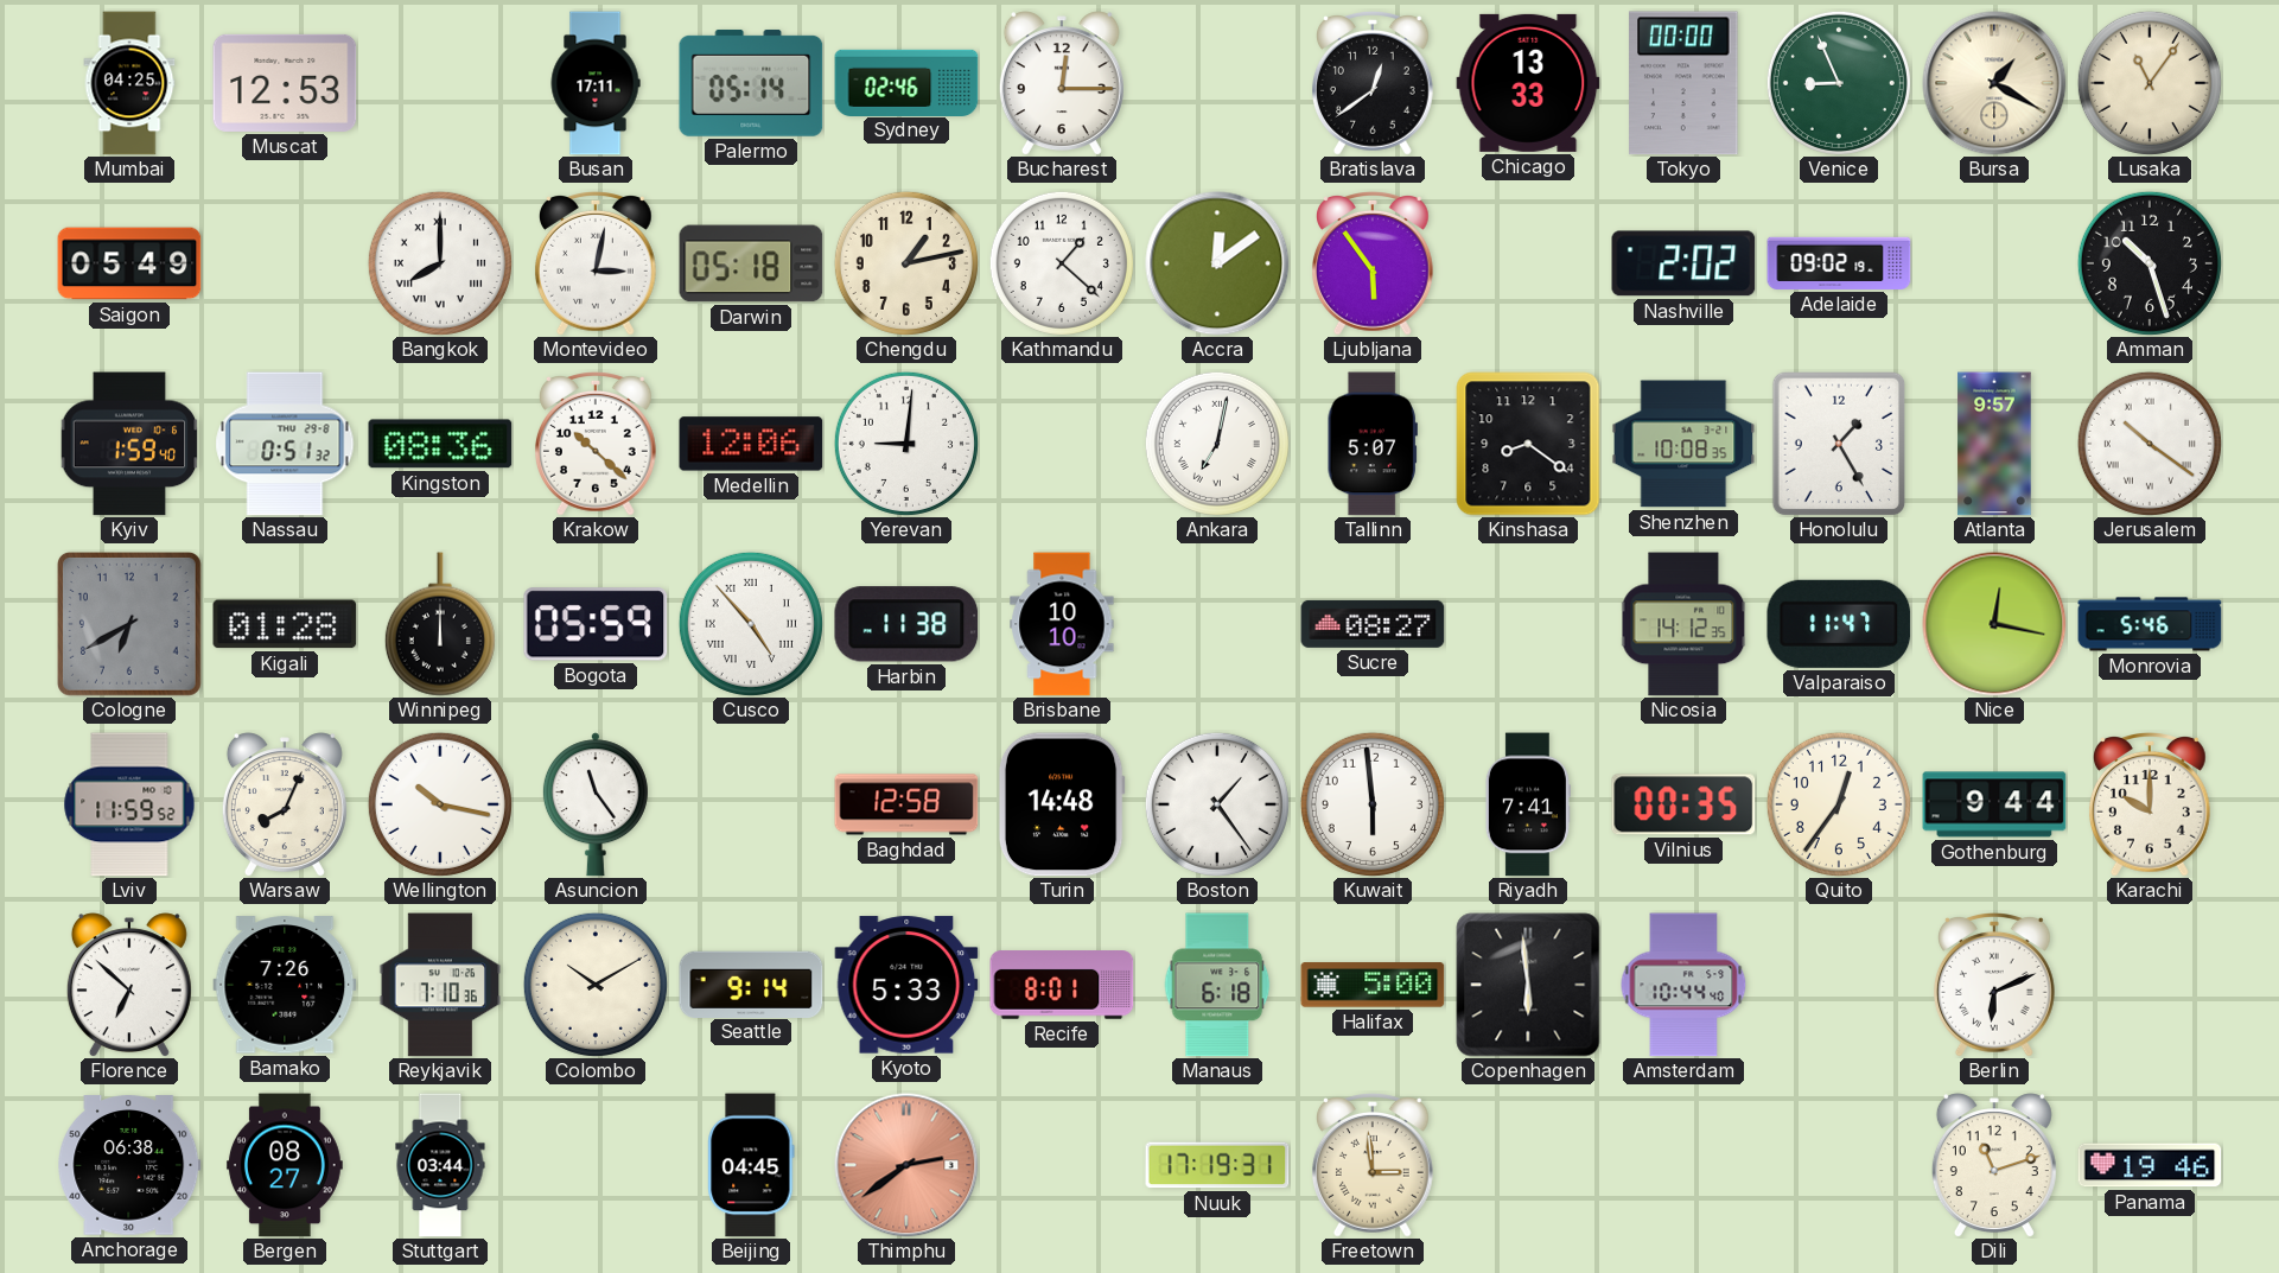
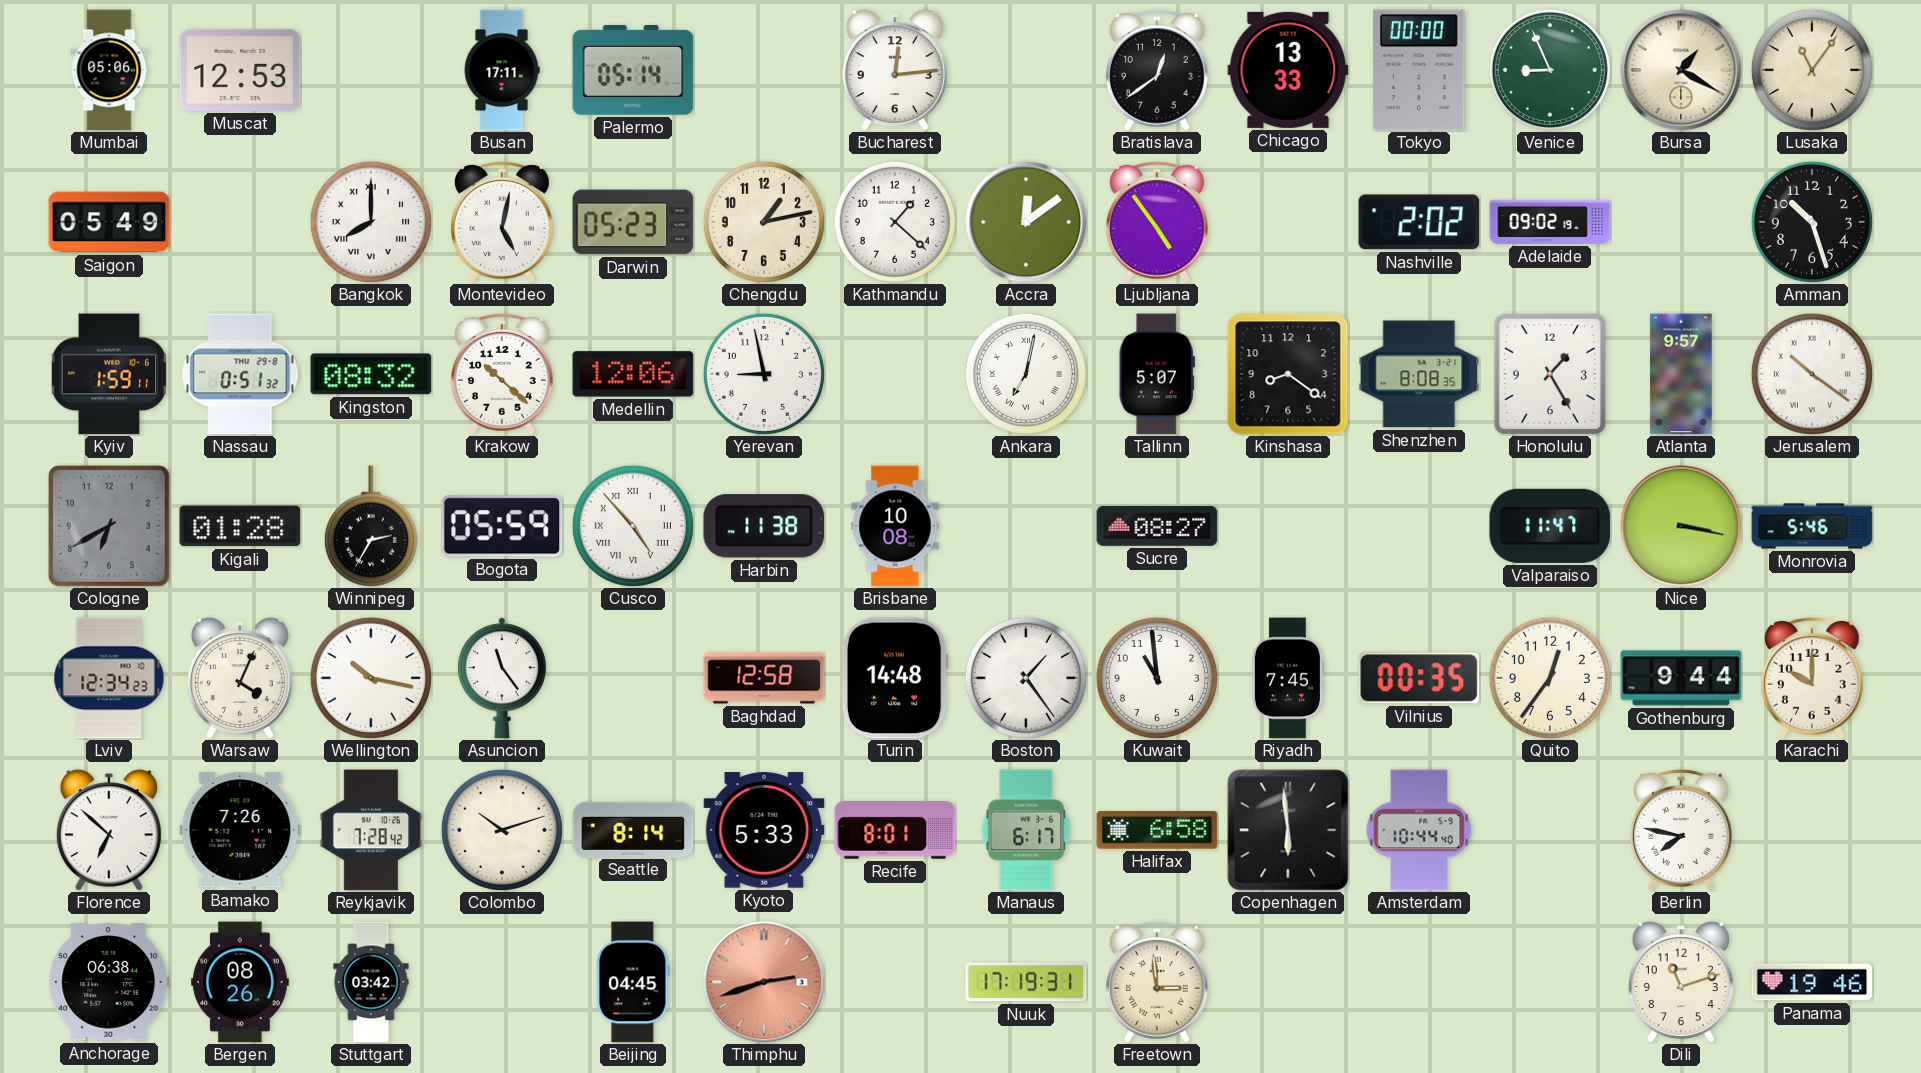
Mumbai: 04:25 -> 05:06 (109, 70)
Sydney: 02:46 -> none (906, 82)
Bucharest: 12:15 -> 12:14 (895, 70)
Montevideo: 3:02 -> 5:02 (502, 223)
Darwin: 05:18 -> 05:23 (633, 222)
Ljubljana: 5:54 -> 4:54 (1157, 223)
Kyiv: 1:59:40 -> 1:59:11 (109, 374)
Kingston: 08:36 -> 08:32 (371, 374)
Yerevan: 9:01 -> 8:58 (764, 374)
Shenzhen: 10:08 -> 8:08 (1419, 374)
Winnipeg: 12:00 -> 2:35 (371, 526)
Brisbane: 10:10 -> 10:08 (895, 526)
Nicosia: 14:12 -> none (1683, 624)
Nice: 12:17 -> 3:17 (1681, 526)
Lviv: 11:59 -> 12:34 (109, 678)
Warsaw: 8:04 -> 4:04 (240, 678)
Kuwait: 5:59 -> 10:59 (1157, 678)
Riyadh: 7:41 -> 7:45 (1288, 678)
Reykjavik: 7:10 -> 7:28 (371, 830)
Colombo: 10:10 -> 10:12 (502, 830)
Seattle: 9:14 -> 8:14 (633, 829)
Manaus: 6:18 -> 6:17 (1026, 830)
Halifax: 5:00 -> 6:58 (1157, 830)
Berlin: 6:11 -> 7:47 (1681, 831)
Bergen: 08:27 -> 08:26 (240, 982)
Stuttgart: 03:44 -> 03:42 (371, 982)
Thimphu: 2:39 -> 2:42 (764, 982)
